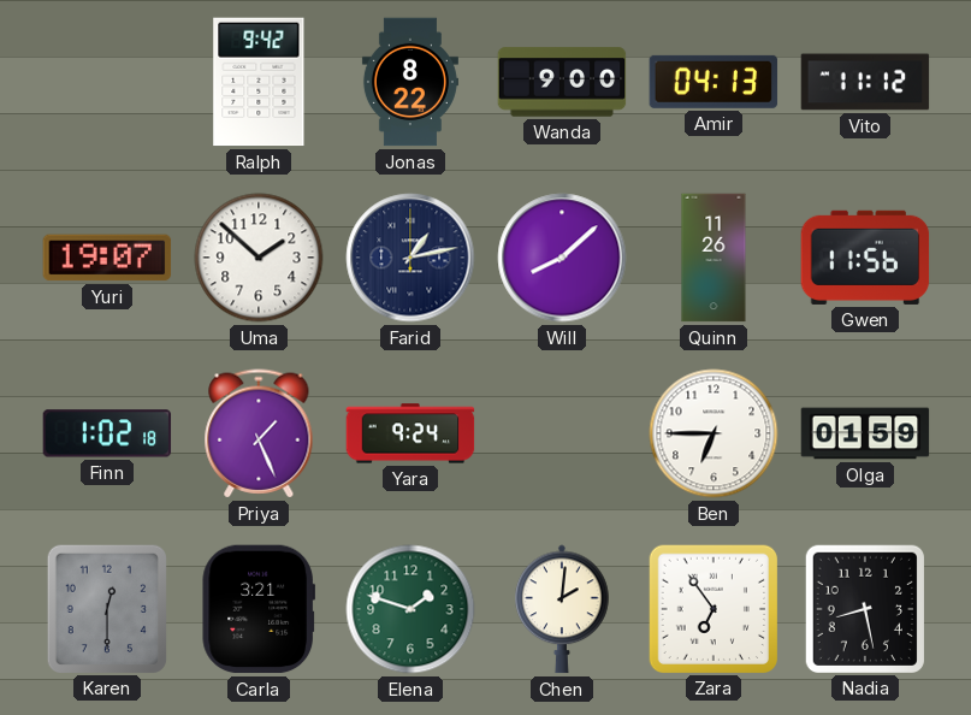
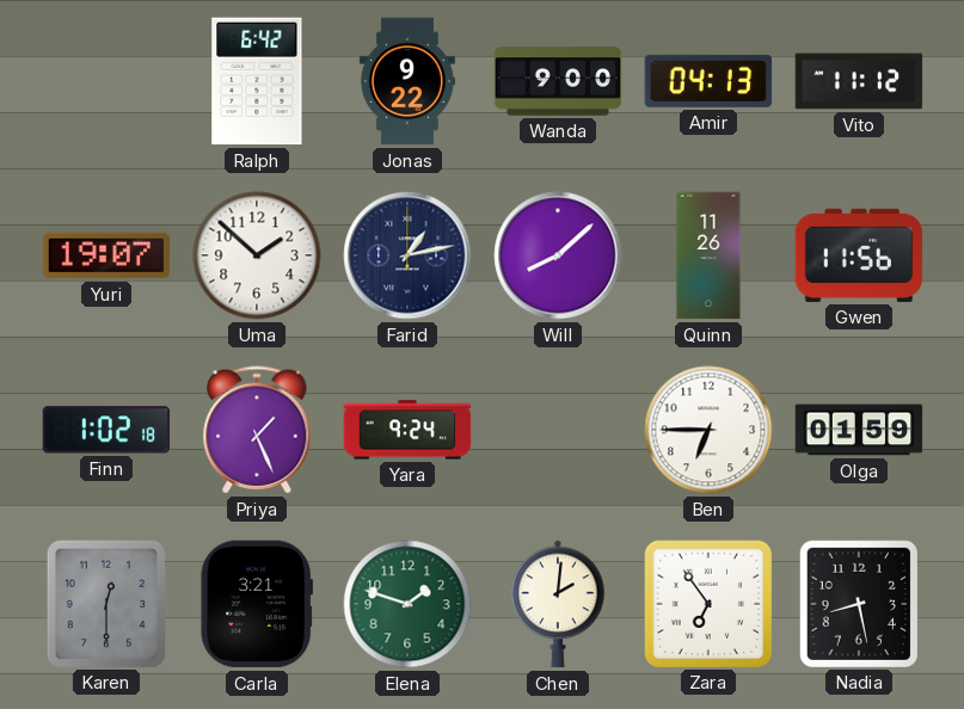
Ralph: 9:42 -> 6:42 (257, 81)
Jonas: 8:22 -> 9:22 (407, 81)
